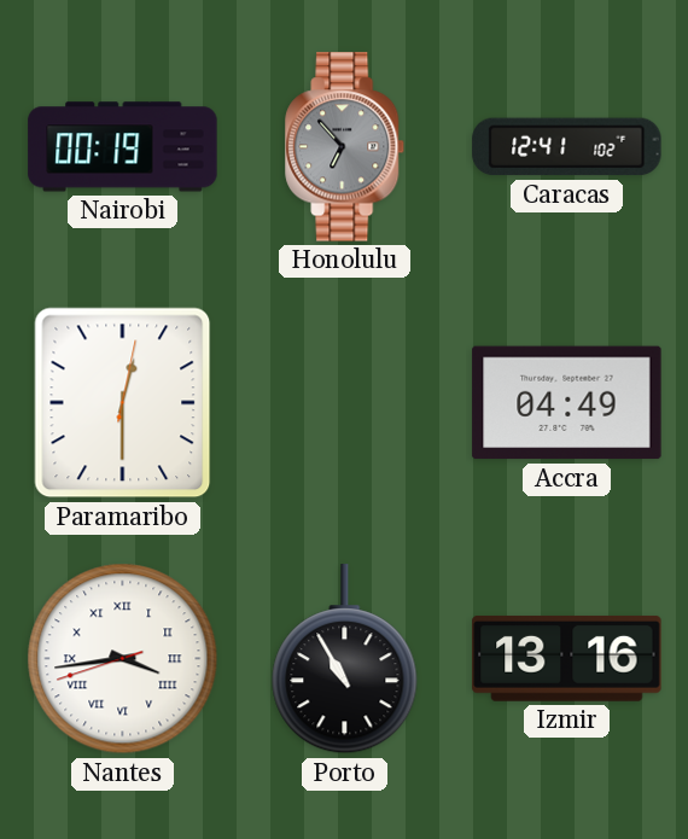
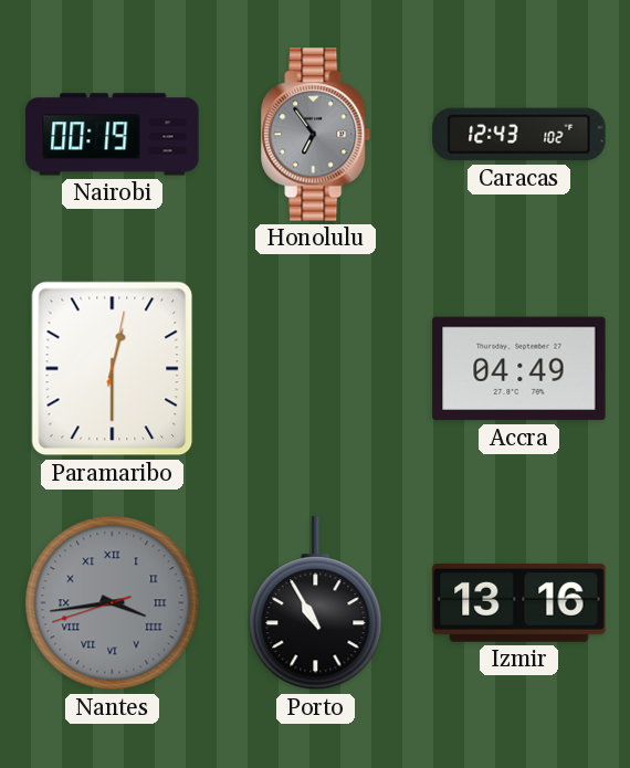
Honolulu: 6:53 -> 6:54 (316, 135)
Caracas: 12:41 -> 12:43 (519, 135)
Nantes dial: white -> grey (113, 603)
